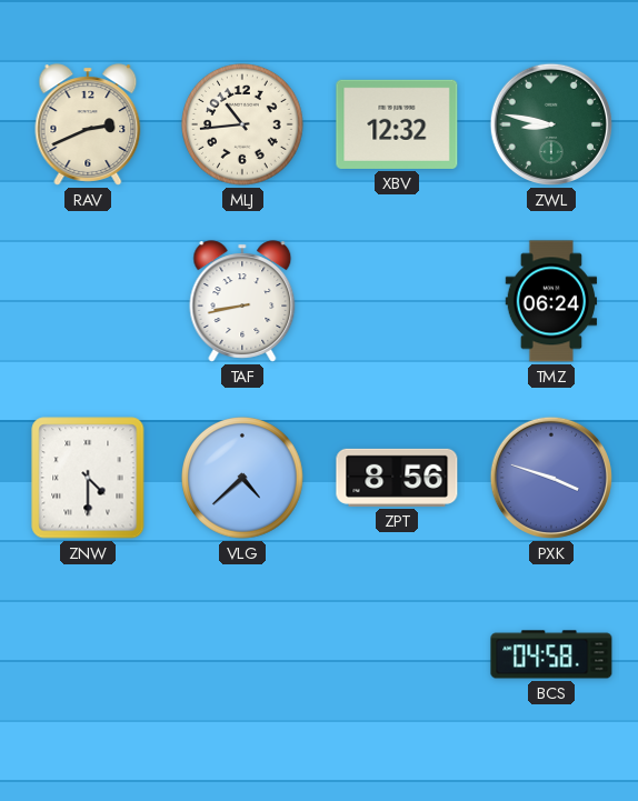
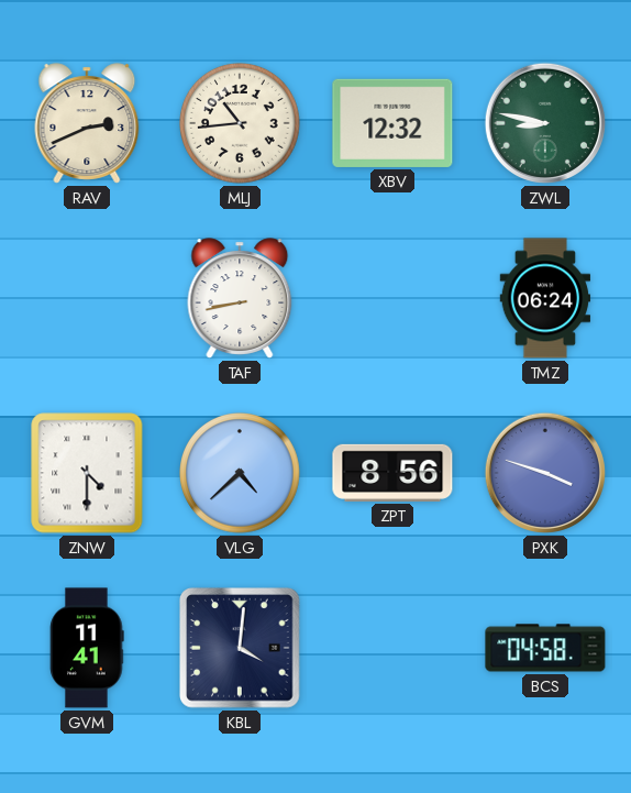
GVM: none -> 11:41 (87, 648)
KBL: none -> 4:01 (241, 649)
